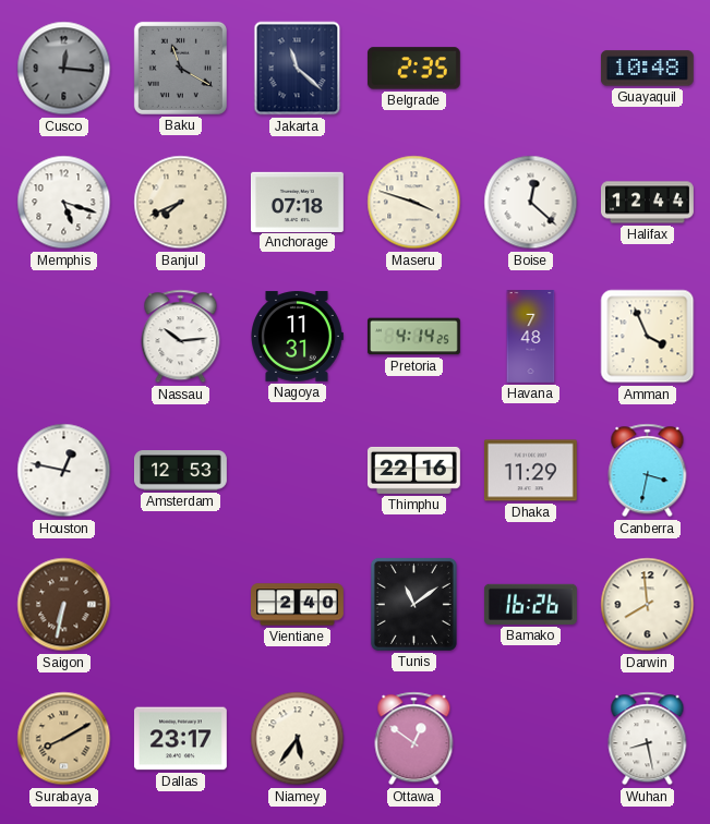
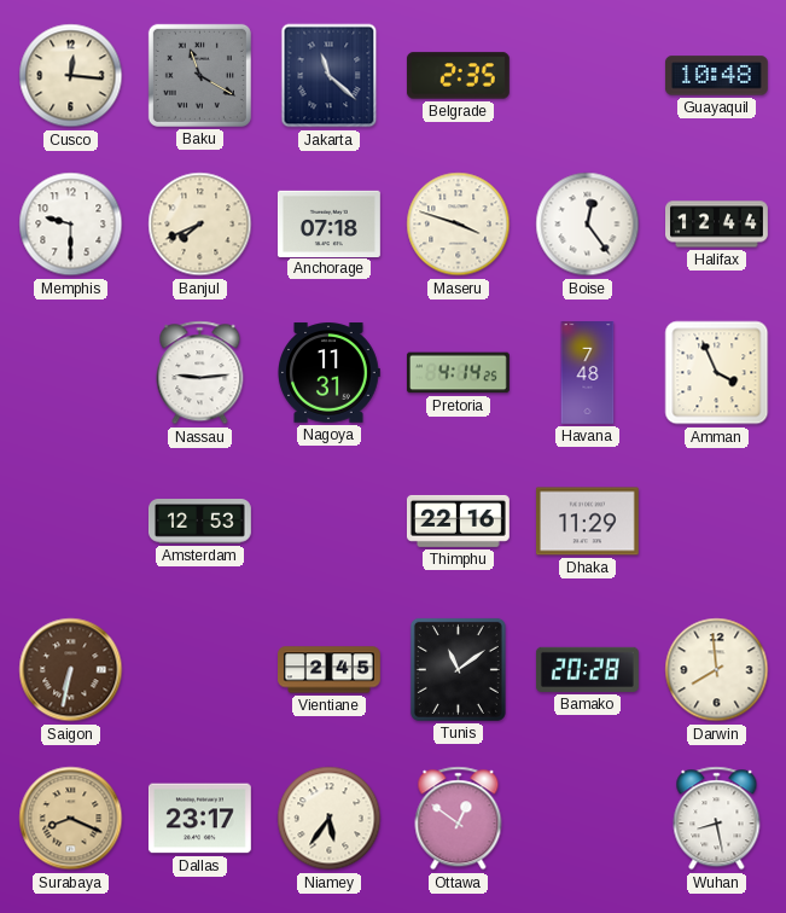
Cusco dial: grey -> cream (71, 76)
Memphis: 5:18 -> 9:30 (71, 225)
Boise: 12:22 -> 12:24 (588, 225)
Nassau: 10:14 -> 9:14 (200, 373)
Houston: 12:47 -> none (64, 471)
Canberra: 3:32 -> none (648, 471)
Vientiane: 2:40 -> 2:45 (330, 670)
Bamako: 16:26 -> 20:28 (587, 669)
Surabaya: 8:10 -> 8:19 (71, 819)
